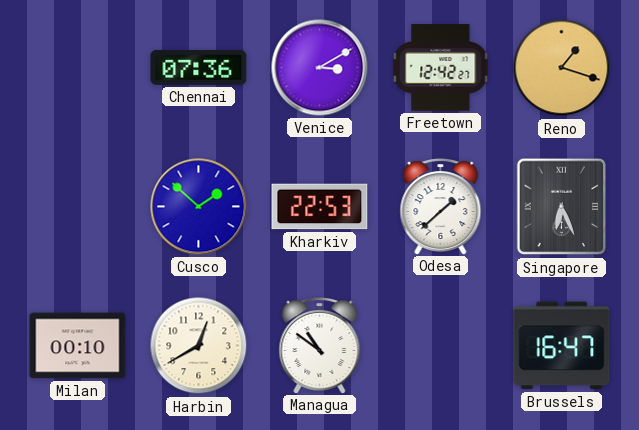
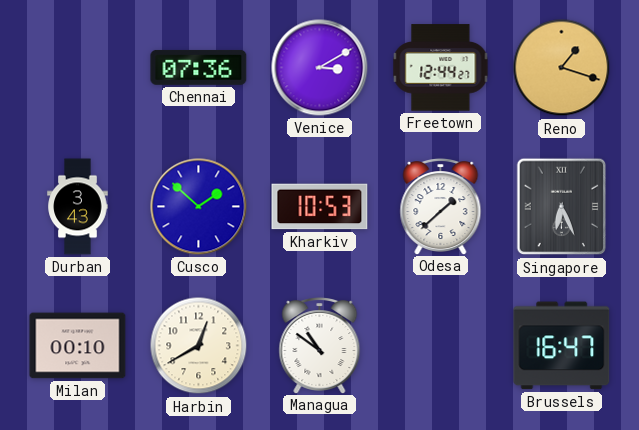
Freetown: 12:42 -> 12:44 (441, 68)
Durban: none -> 3:43 (78, 207)
Kharkiv: 22:53 -> 10:53 (320, 207)
